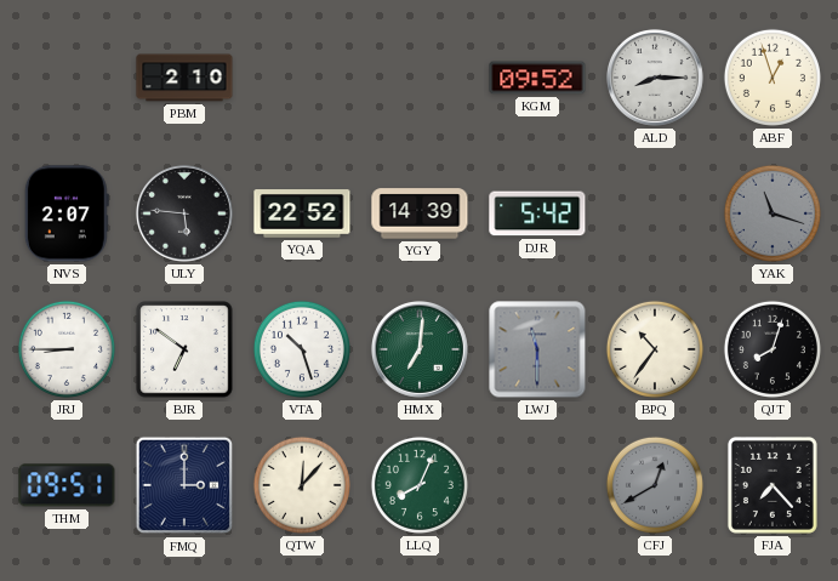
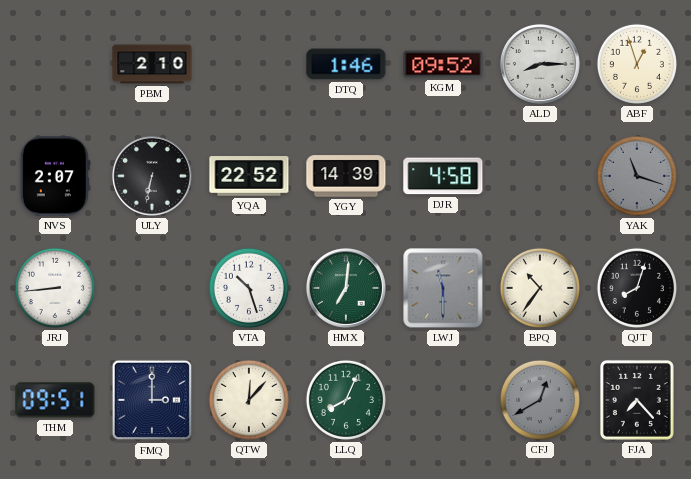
DTQ: none -> 1:46 (346, 64)
ULY: 5:46 -> 6:32 (152, 176)
DJR: 5:42 -> 4:58 (443, 176)
JRJ: 8:45 -> 8:44 (55, 288)
BJR: 6:51 -> none (184, 349)
